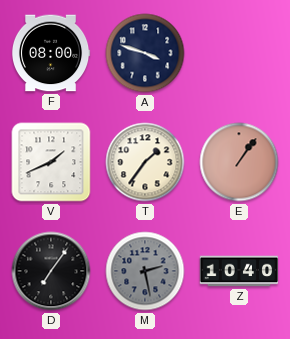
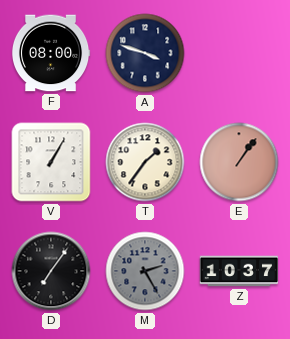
V: 1:41 -> 1:05 (51, 162)
M: 2:28 -> 2:25 (145, 271)
Z: 10:40 -> 10:37 (239, 271)
